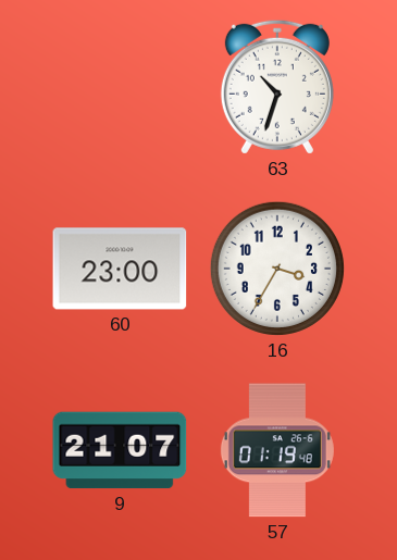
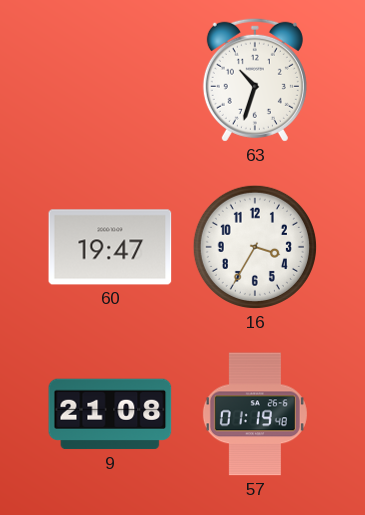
60: 23:00 -> 19:47 (110, 247)
9: 21:07 -> 21:08 (110, 414)
